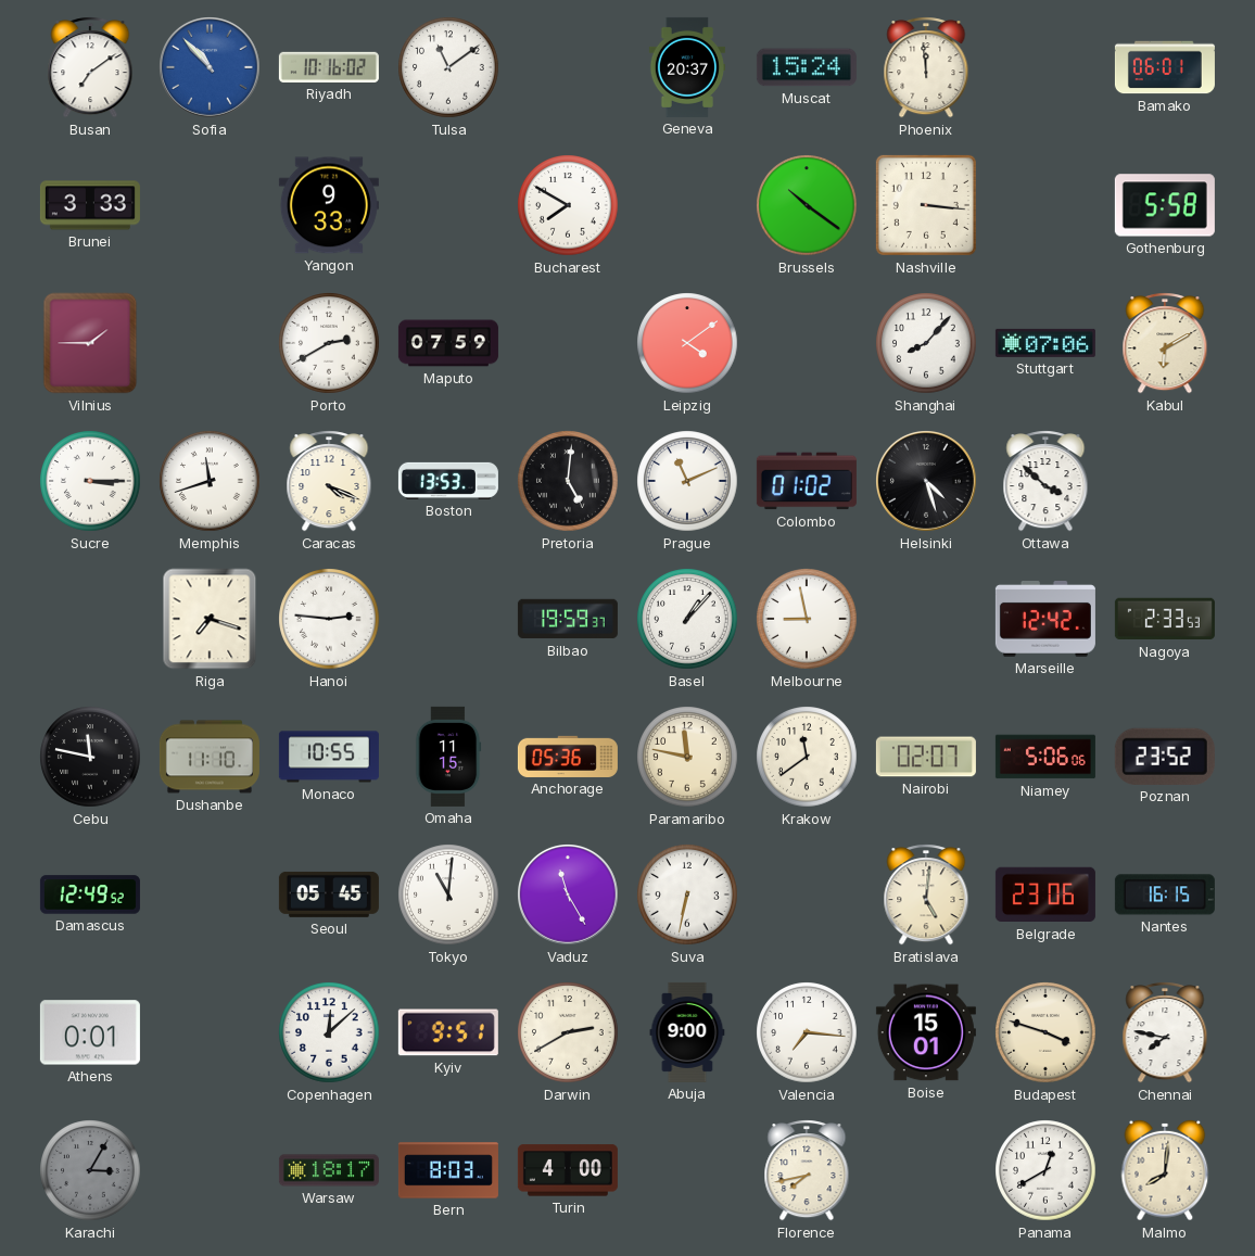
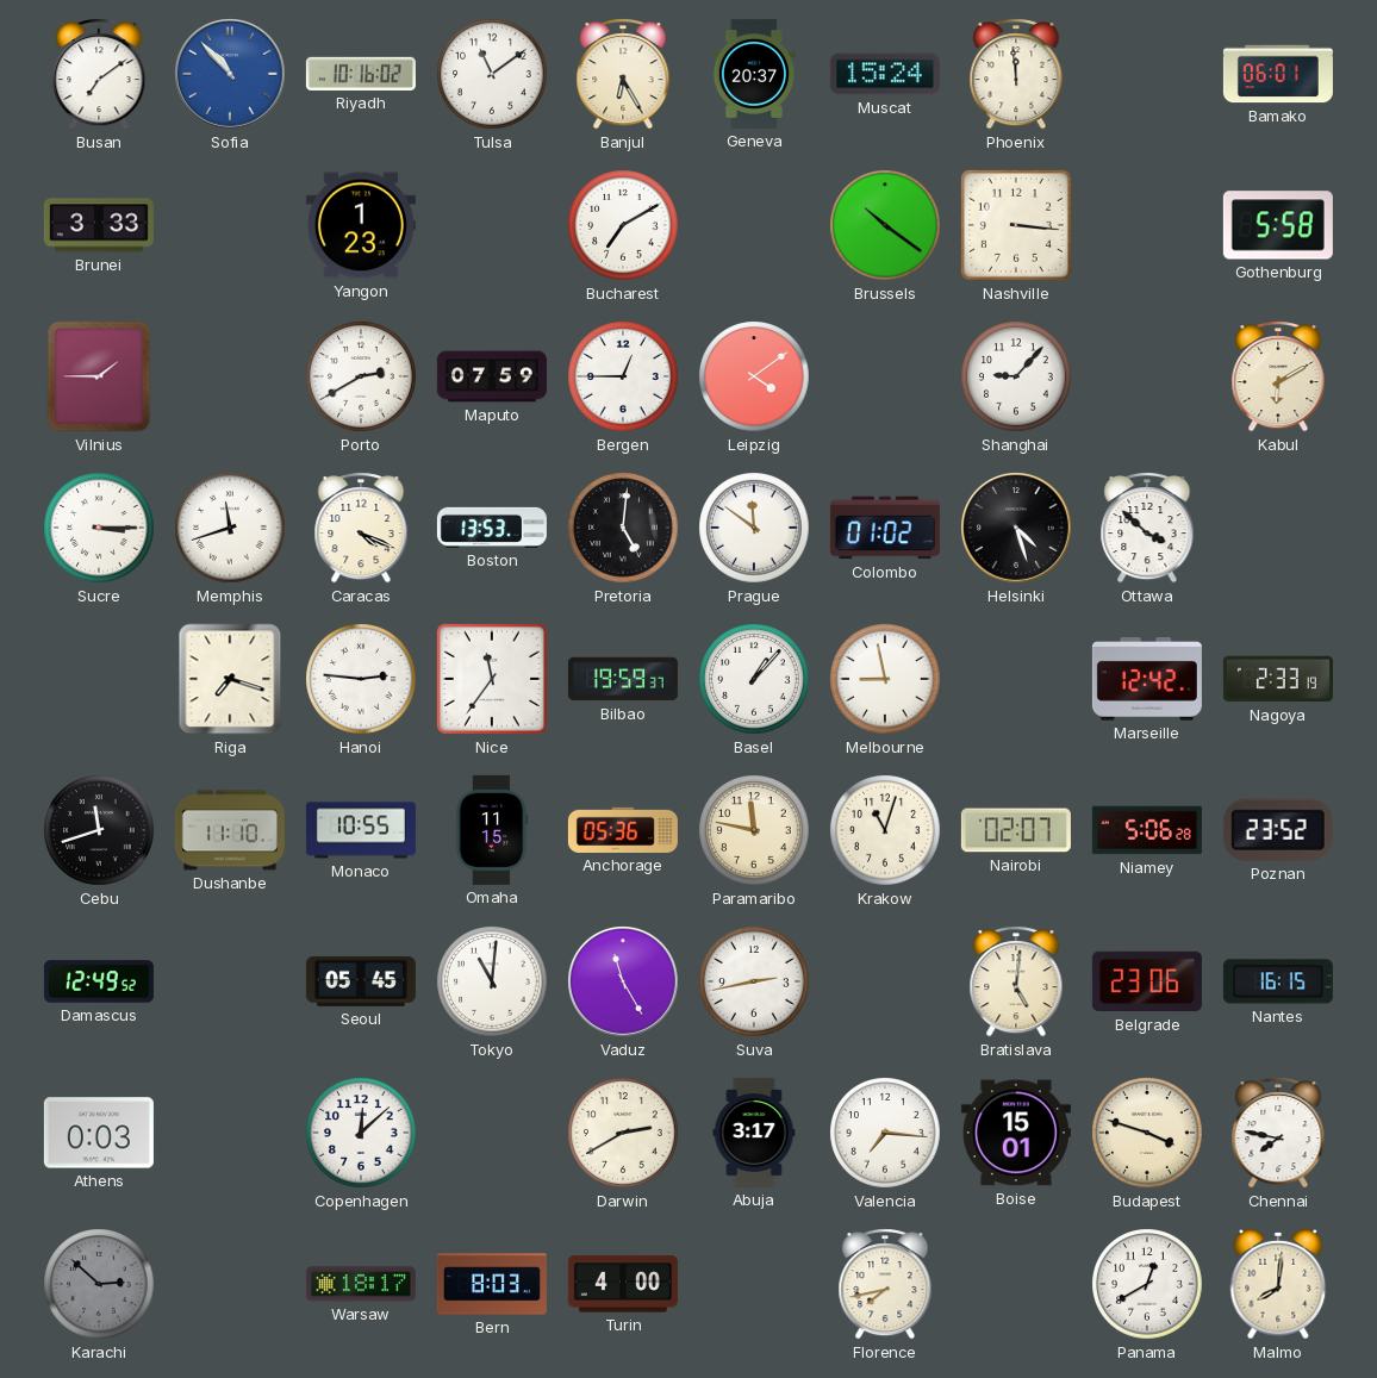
Banjul: none -> 6:25 (623, 74)
Yangon: 9:33 -> 1:23 (361, 225)
Bucharest: 7:50 -> 7:10 (623, 225)
Bergen: none -> 12:45 (623, 376)
Shanghai: 8:07 -> 9:07 (1016, 376)
Stuttgart: 07:06 -> none (1045, 343)
Prague: 11:11 -> 11:51 (754, 528)
Nice: none -> 11:36 (492, 679)
Nagoya: 2:33:53 -> 2:33:19 (1278, 679)
Cebu: 11:47 -> 11:42 (99, 830)
Krakow: 11:39 -> 11:03 (885, 830)
Niamey: 5:06:06 -> 5:06:28 (1147, 830)
Suva: 6:32 -> 2:43 (754, 981)
Athens: 0:01 -> 0:03 (99, 1133)
Kyiv: 9:51 -> none (448, 1032)
Abuja: 9:00 -> 3:17 (754, 1133)
Karachi: 3:05 -> 2:52 (99, 1284)
